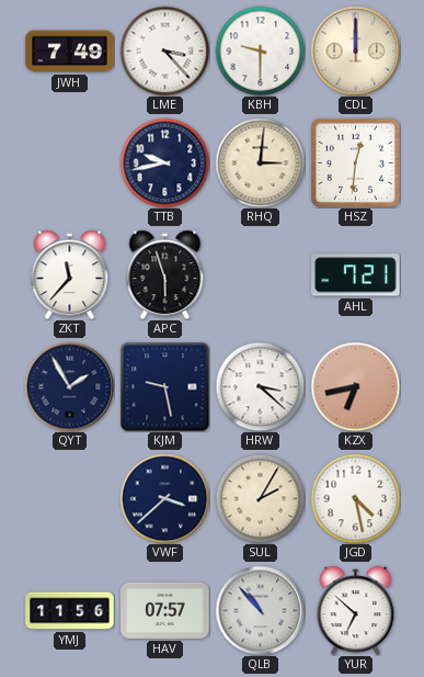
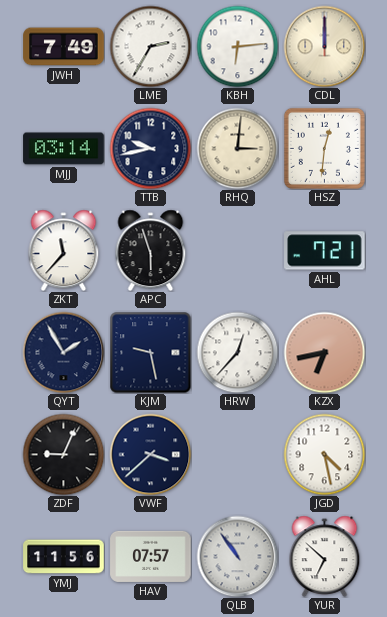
LME: 3:23 -> 2:35 (150, 46)
KBH: 9:30 -> 6:14 (237, 46)
MJJ: none -> 03:14 (64, 149)
HRW: 3:22 -> 12:37 (237, 352)
ZDF: none -> 9:04 (63, 454)
SUL: 2:05 -> none (260, 498)
QLB: 10:53 -> 10:54 (237, 556)
